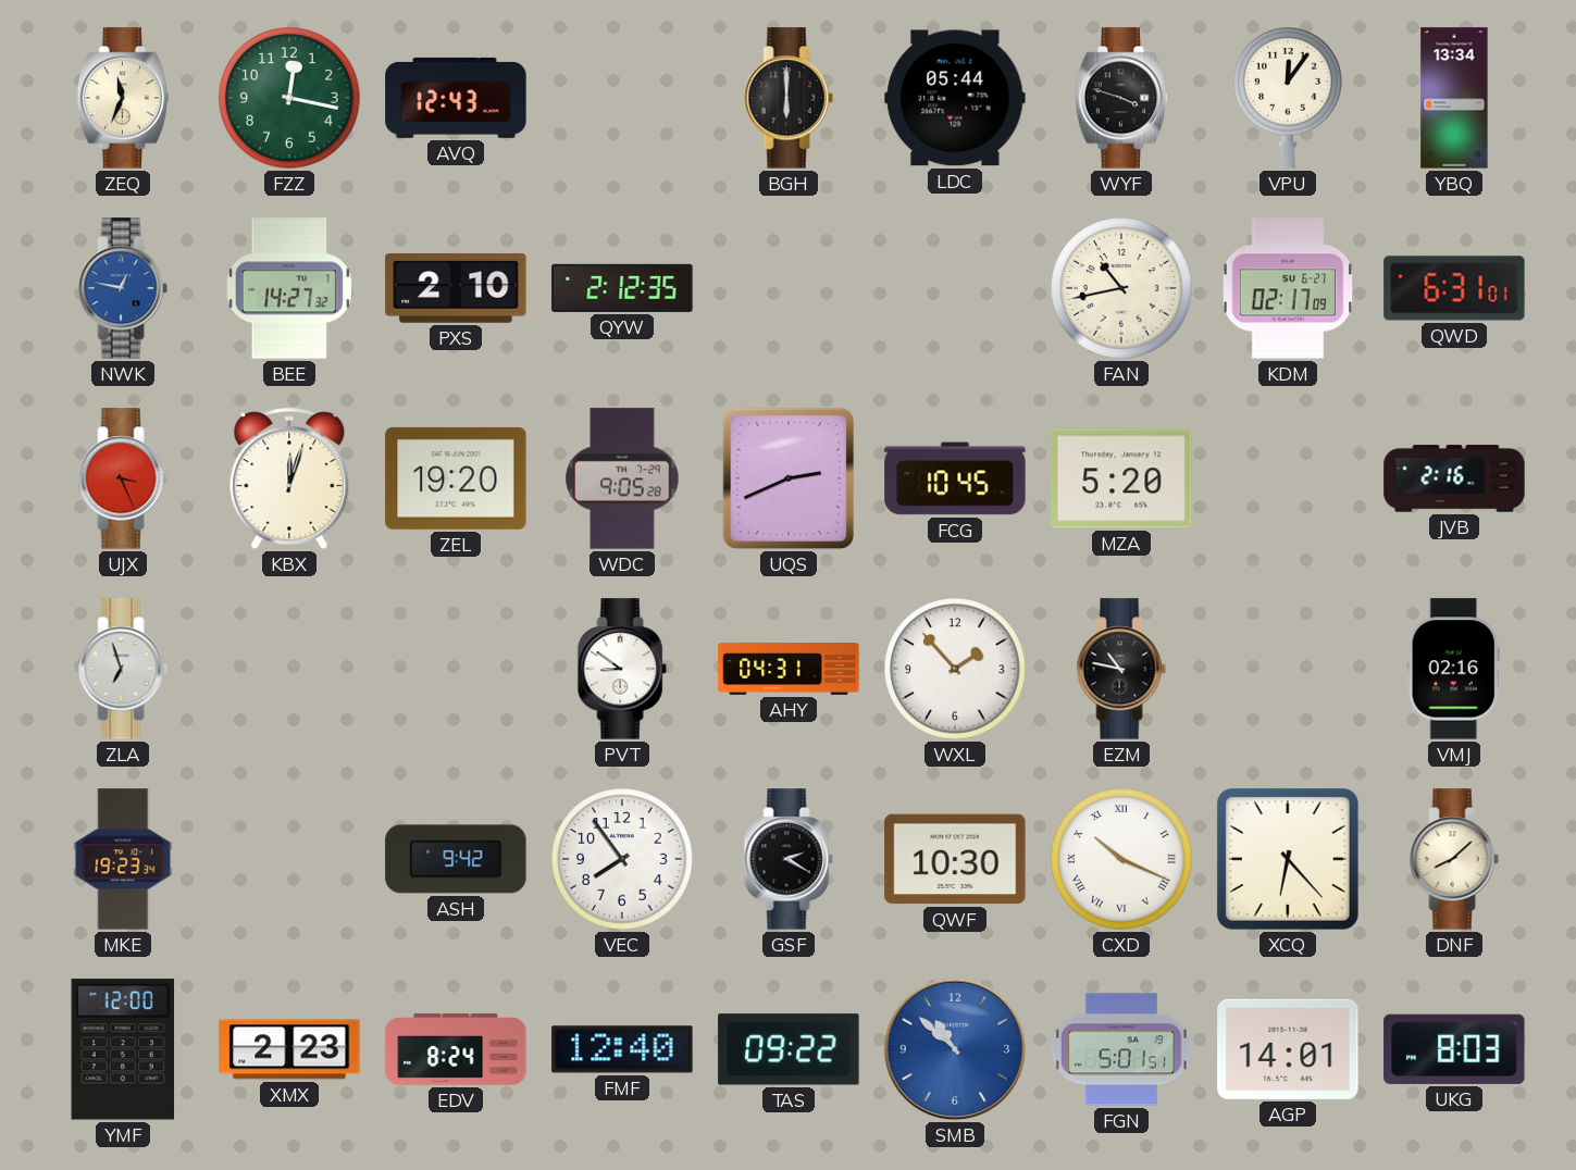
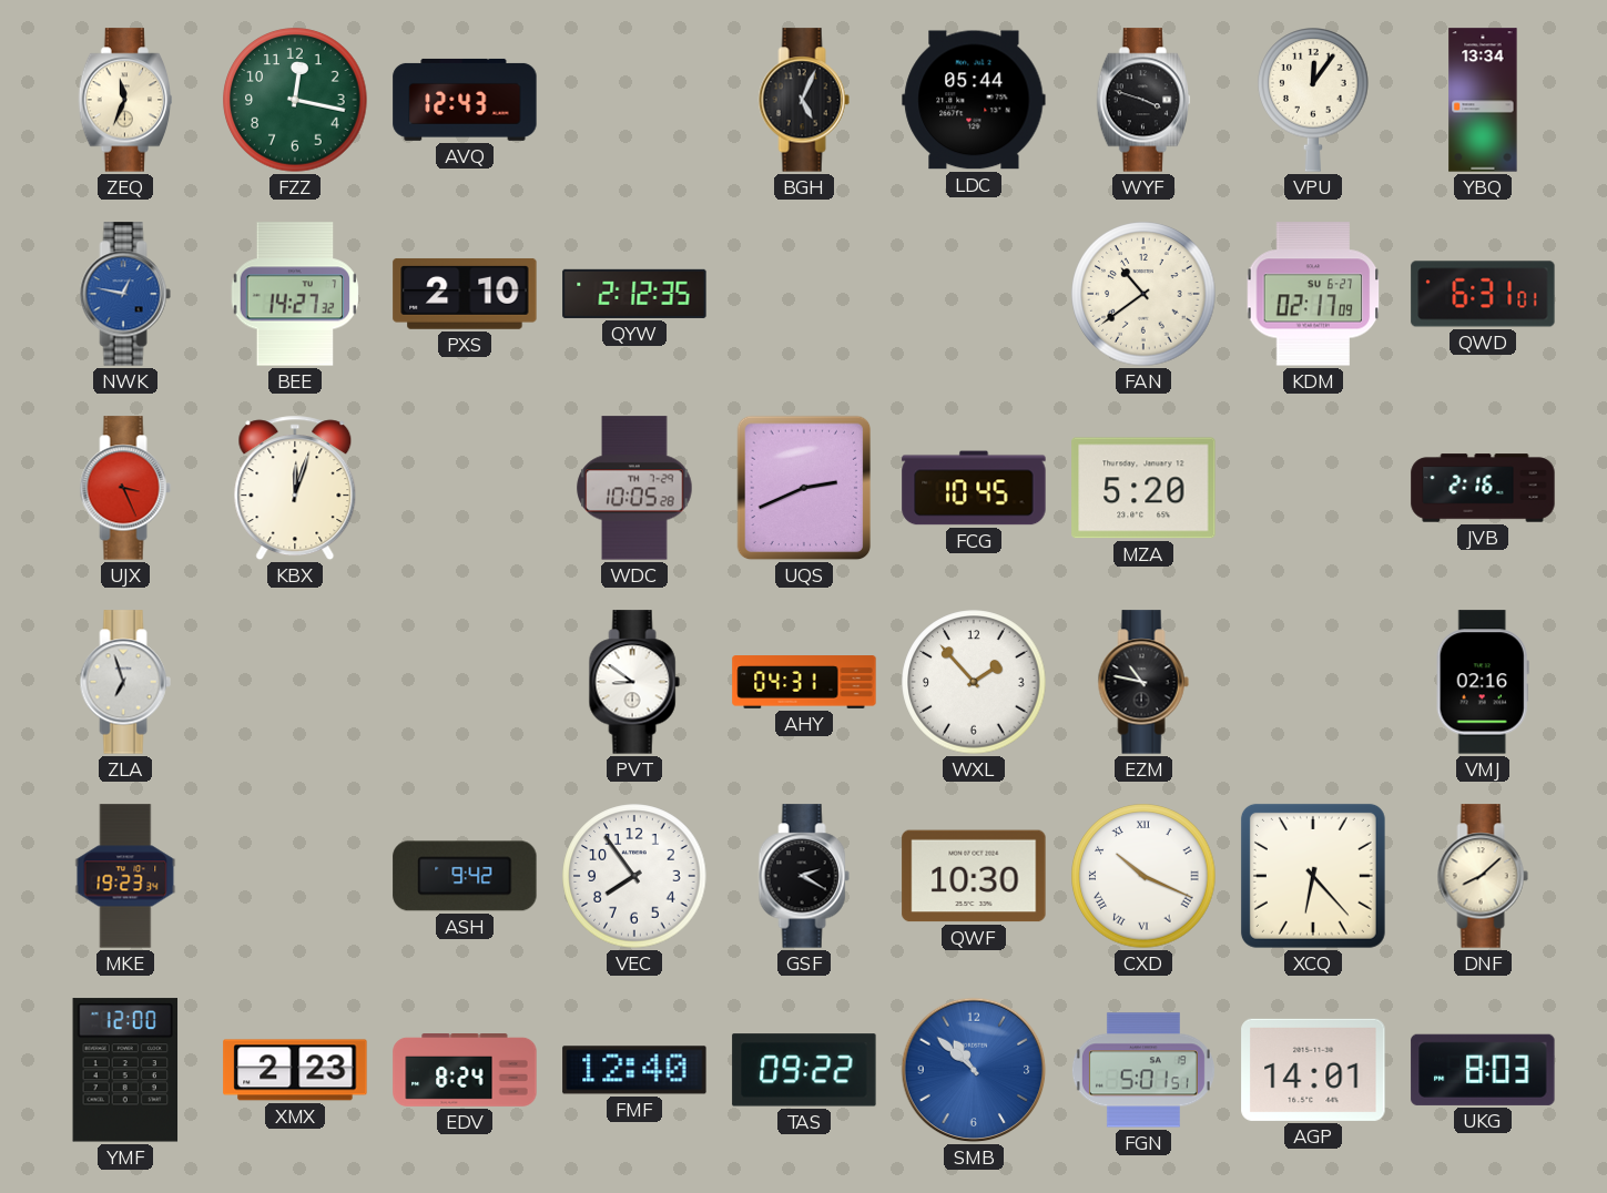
BGH: 6:00 -> 5:04 (804, 100)
FAN: 10:43 -> 10:39 (1143, 294)
ZEL: 19:20 -> none (456, 478)
WDC: 9:05 -> 10:05 (634, 488)
